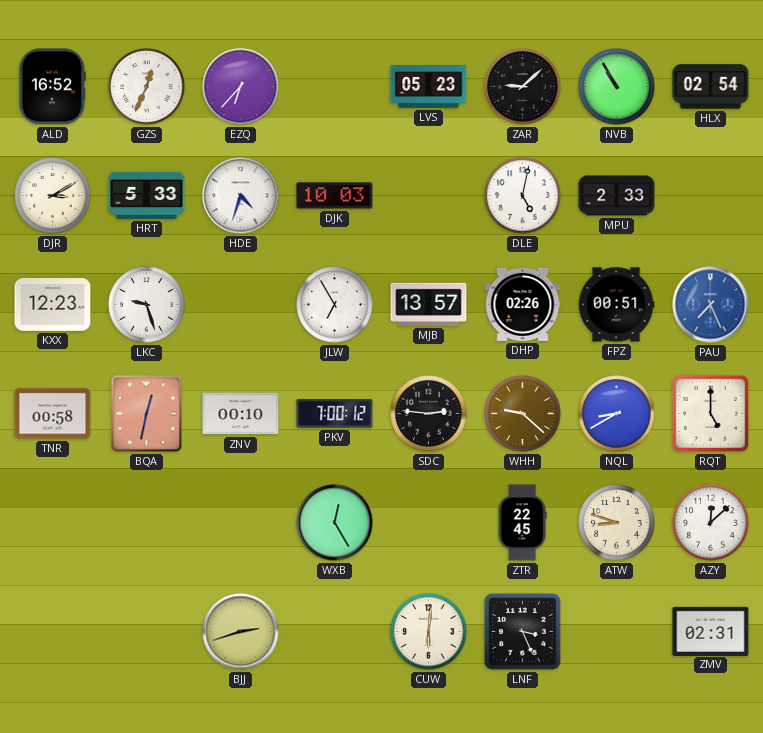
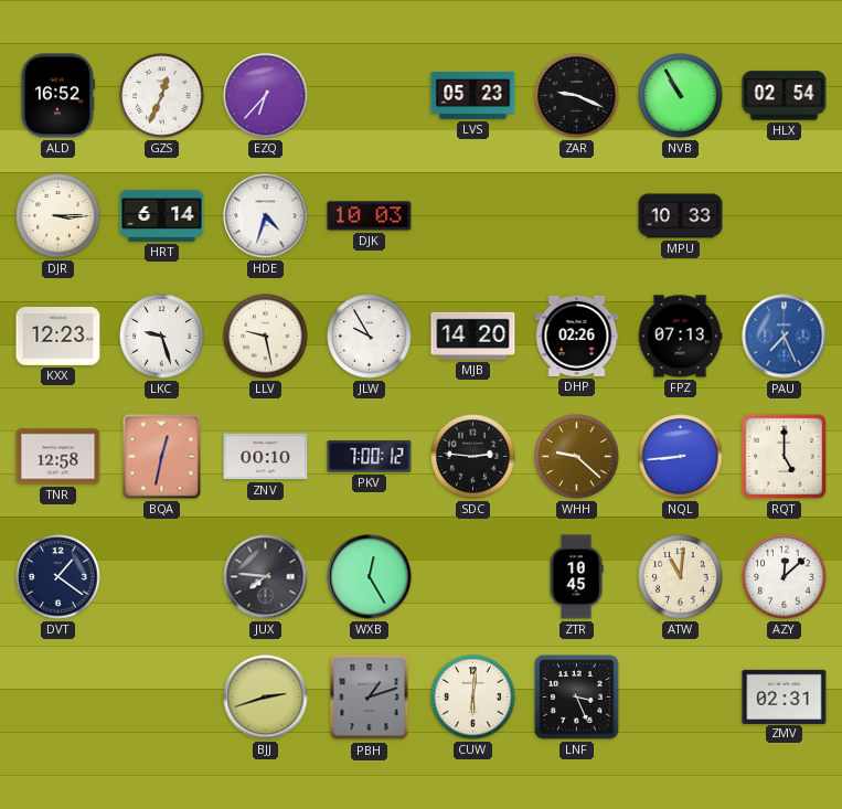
ZAR: 9:08 -> 9:19 (577, 96)
DJR: 3:10 -> 3:15 (58, 216)
HRT: 5:33 -> 6:14 (162, 215)
DLE: 5:02 -> none (523, 196)
MPU: 2:33 -> 10:33 (681, 216)
LLV: none -> 9:28 (266, 337)
JLW: 6:55 -> 9:55 (370, 337)
MJB: 13:57 -> 14:20 (473, 336)
FPZ: 00:51 -> 07:13 (680, 337)
TNR: 00:58 -> 12:58 (58, 457)
NQL: 8:40 -> 8:44 (681, 457)
DVT: none -> 1:21 (58, 577)
JUX: none -> 7:46 (266, 577)
ZTR: 22:45 -> 10:45 (576, 577)
ATW: 8:48 -> 11:01 (681, 577)
PBH: none -> 1:12 (370, 698)
